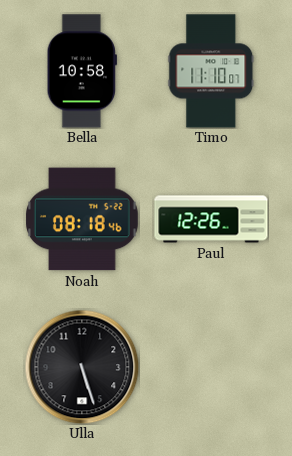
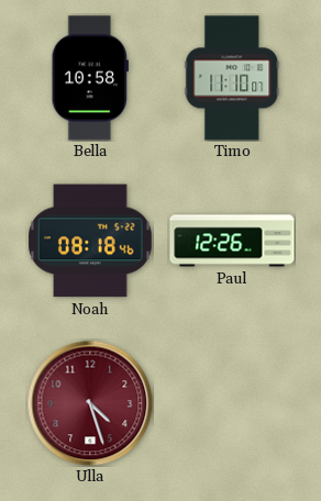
Ulla: 5:27 -> 4:27 (90, 403)
Ulla dial: black -> burgundy (90, 403)
